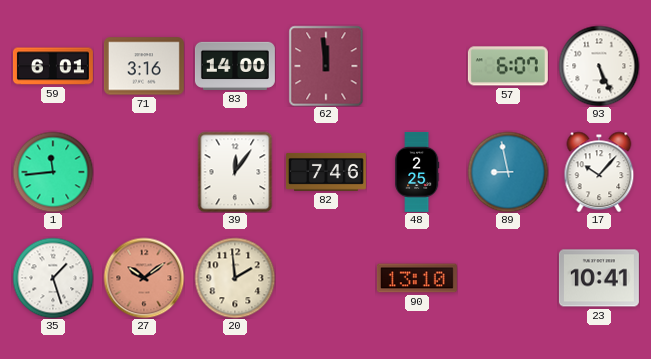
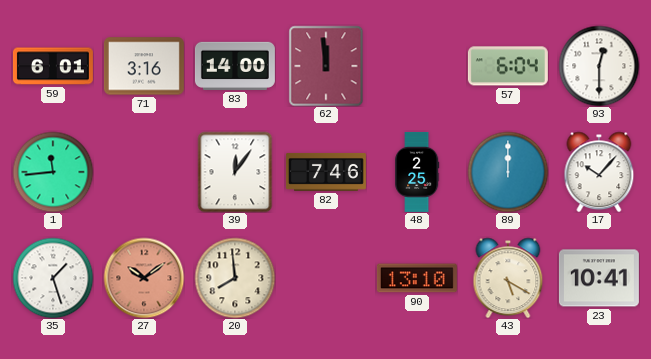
57: 6:07 -> 6:04 (508, 66)
93: 5:26 -> 12:30 (599, 66)
89: 8:58 -> 12:00 (508, 172)
20: 1:59 -> 7:59 (235, 278)
43: none -> 5:20 (508, 278)
